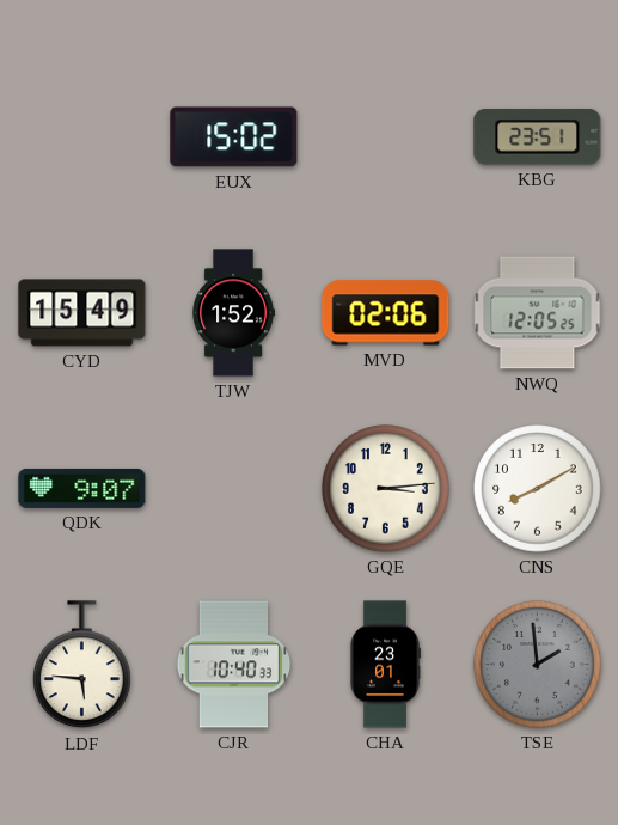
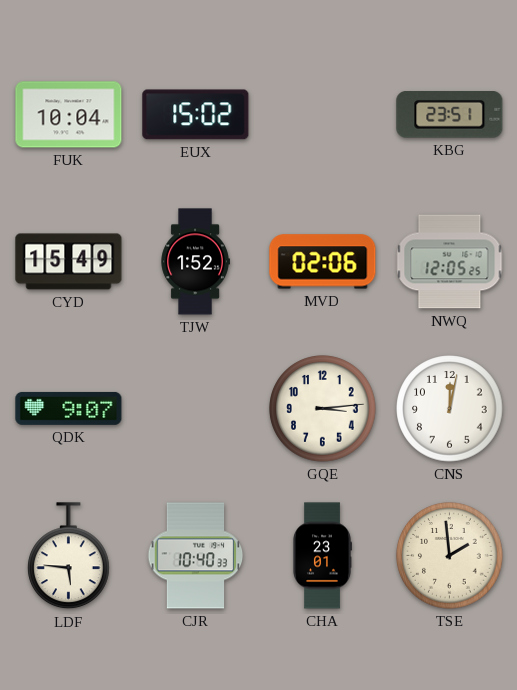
FUK: none -> 10:04 (69, 115)
CNS: 8:10 -> 12:02 (450, 409)
TSE dial: grey -> cream (450, 556)
